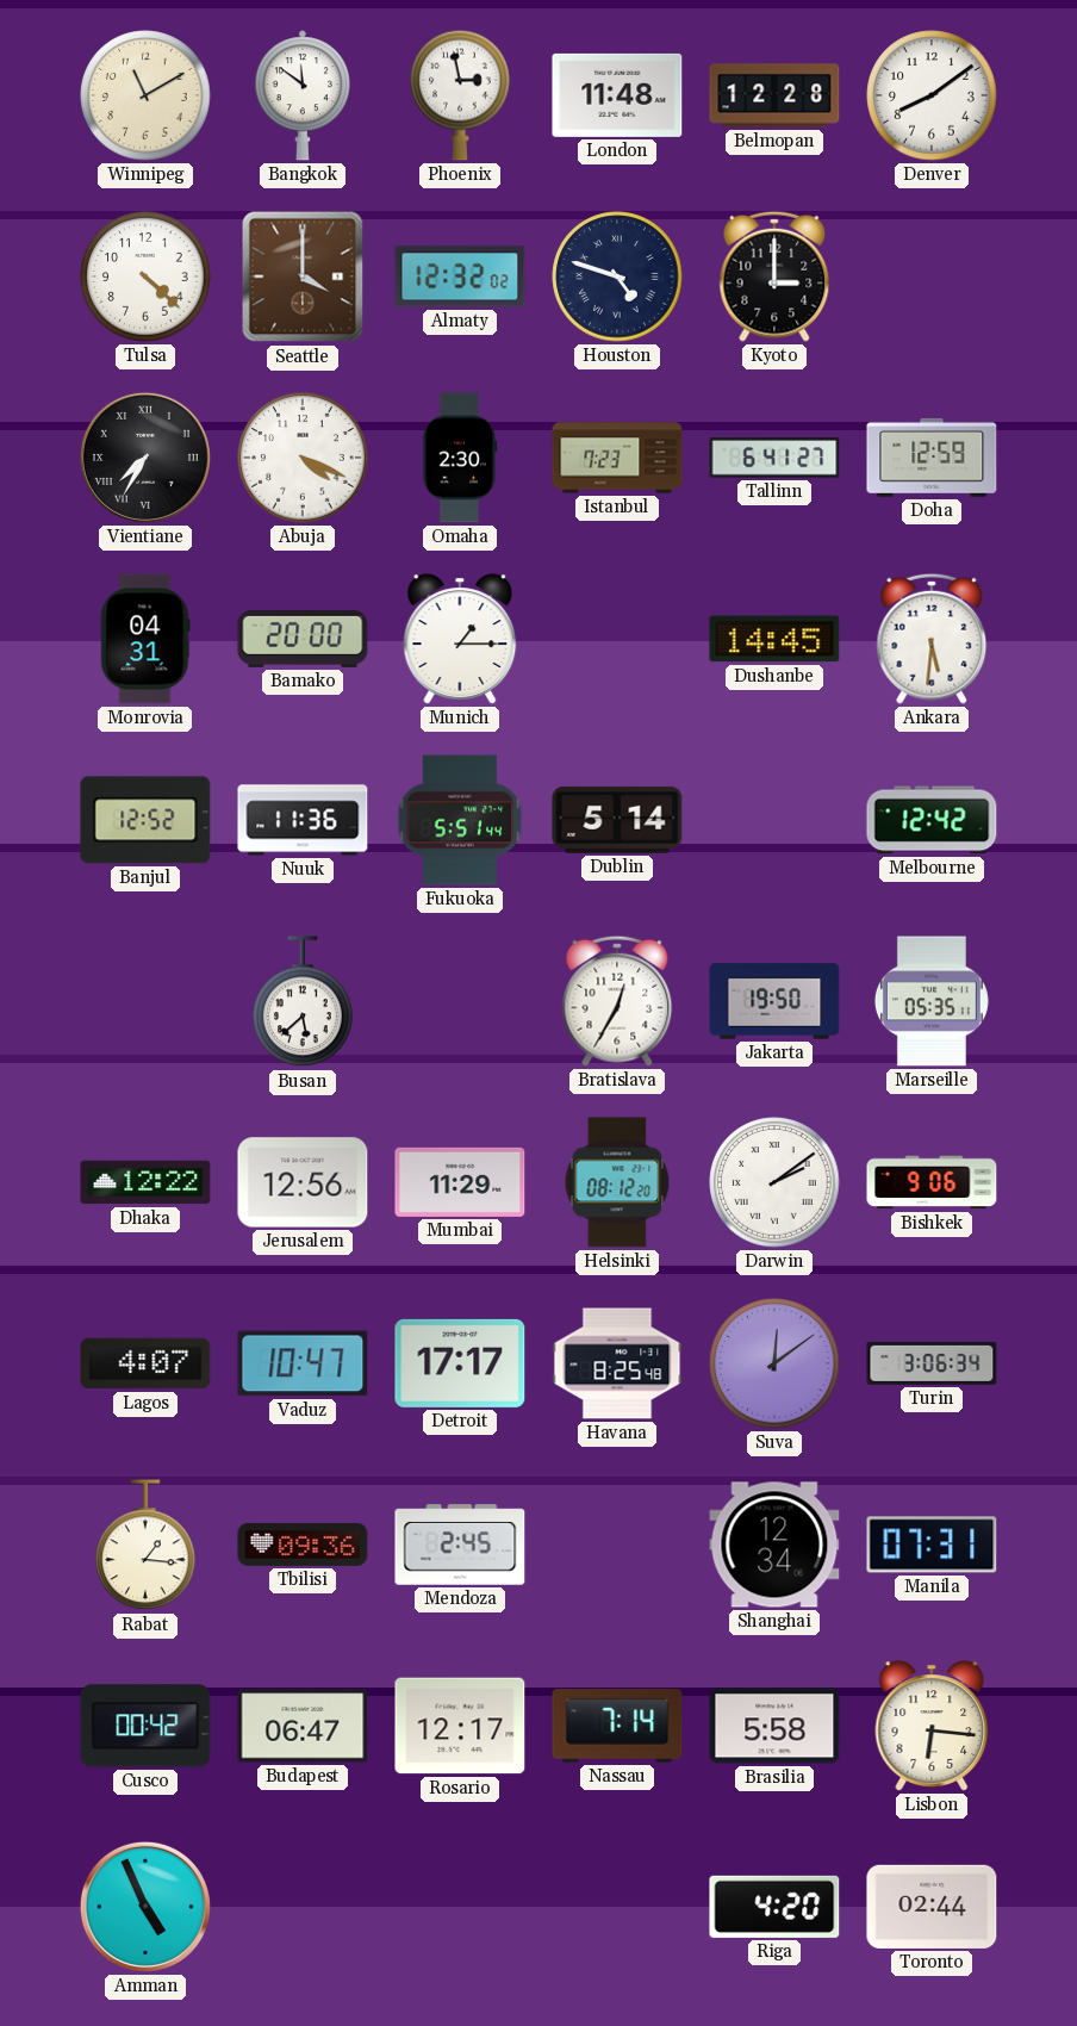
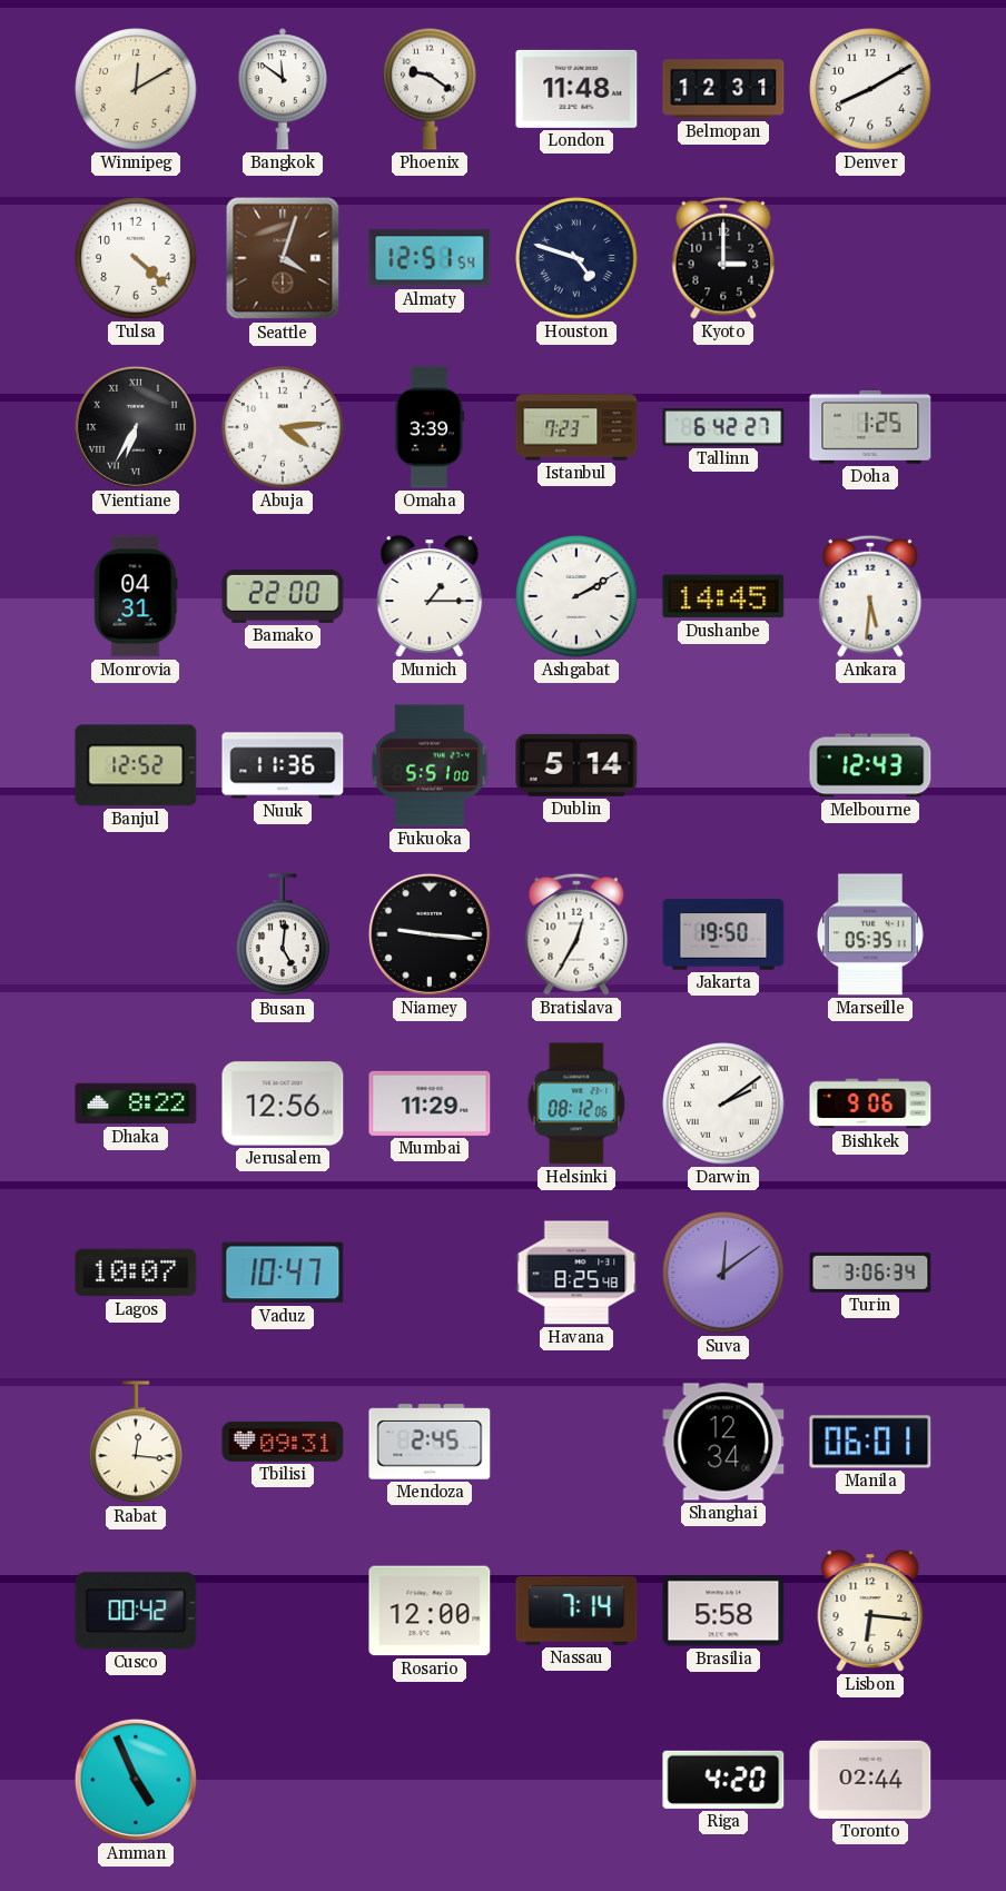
Winnipeg: 11:10 -> 12:10 (136, 89)
Phoenix: 2:58 -> 9:21 (430, 89)
Belmopan: 12:28 -> 12:31 (723, 89)
Denver: 8:09 -> 8:10 (870, 89)
Seattle: 4:00 -> 4:03 (283, 258)
Almaty: 12:32 -> 12:51 (430, 258)
Vientiane: 7:35 -> 6:35 (136, 427)
Abuja: 4:19 -> 4:14 (283, 427)
Omaha: 2:30 -> 3:39 (430, 427)
Tallinn: 6:41 -> 6:42 (723, 427)
Doha: 12:59 -> 1:25 (870, 427)
Bamako: 20:00 -> 22:00 (283, 596)
Ashgabat: none -> 2:10 (576, 596)
Fukuoka: 5:51:44 -> 5:51:00 (430, 765)
Melbourne: 12:42 -> 12:43 (870, 765)
Busan: 5:38 -> 5:01 (283, 935)
Niamey: none -> 9:16 (430, 934)
Dhaka: 12:22 -> 8:22 (136, 1103)
Helsinki: 08:12:20 -> 08:12:06 (576, 1103)
Lagos: 4:07 -> 10:07 (136, 1273)
Detroit: 17:17 -> none (460, 1363)
Rabat: 1:16 -> 12:16 (136, 1443)
Tbilisi: 09:36 -> 09:31 (283, 1442)
Manila: 07:31 -> 06:01 (870, 1442)
Budapest: 06:47 -> none (303, 1726)
Rosario: 12:17 -> 12:00 (430, 1611)
